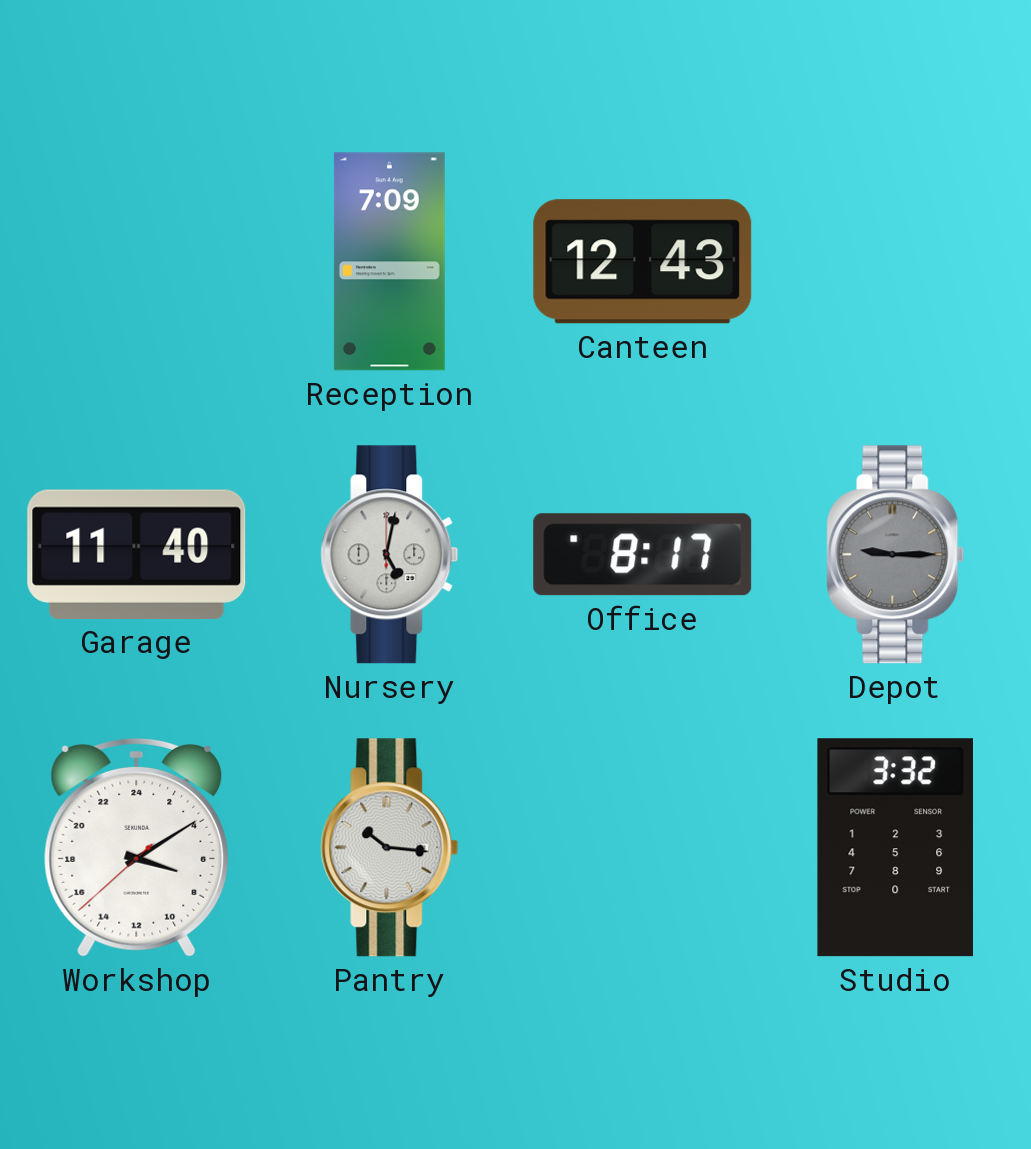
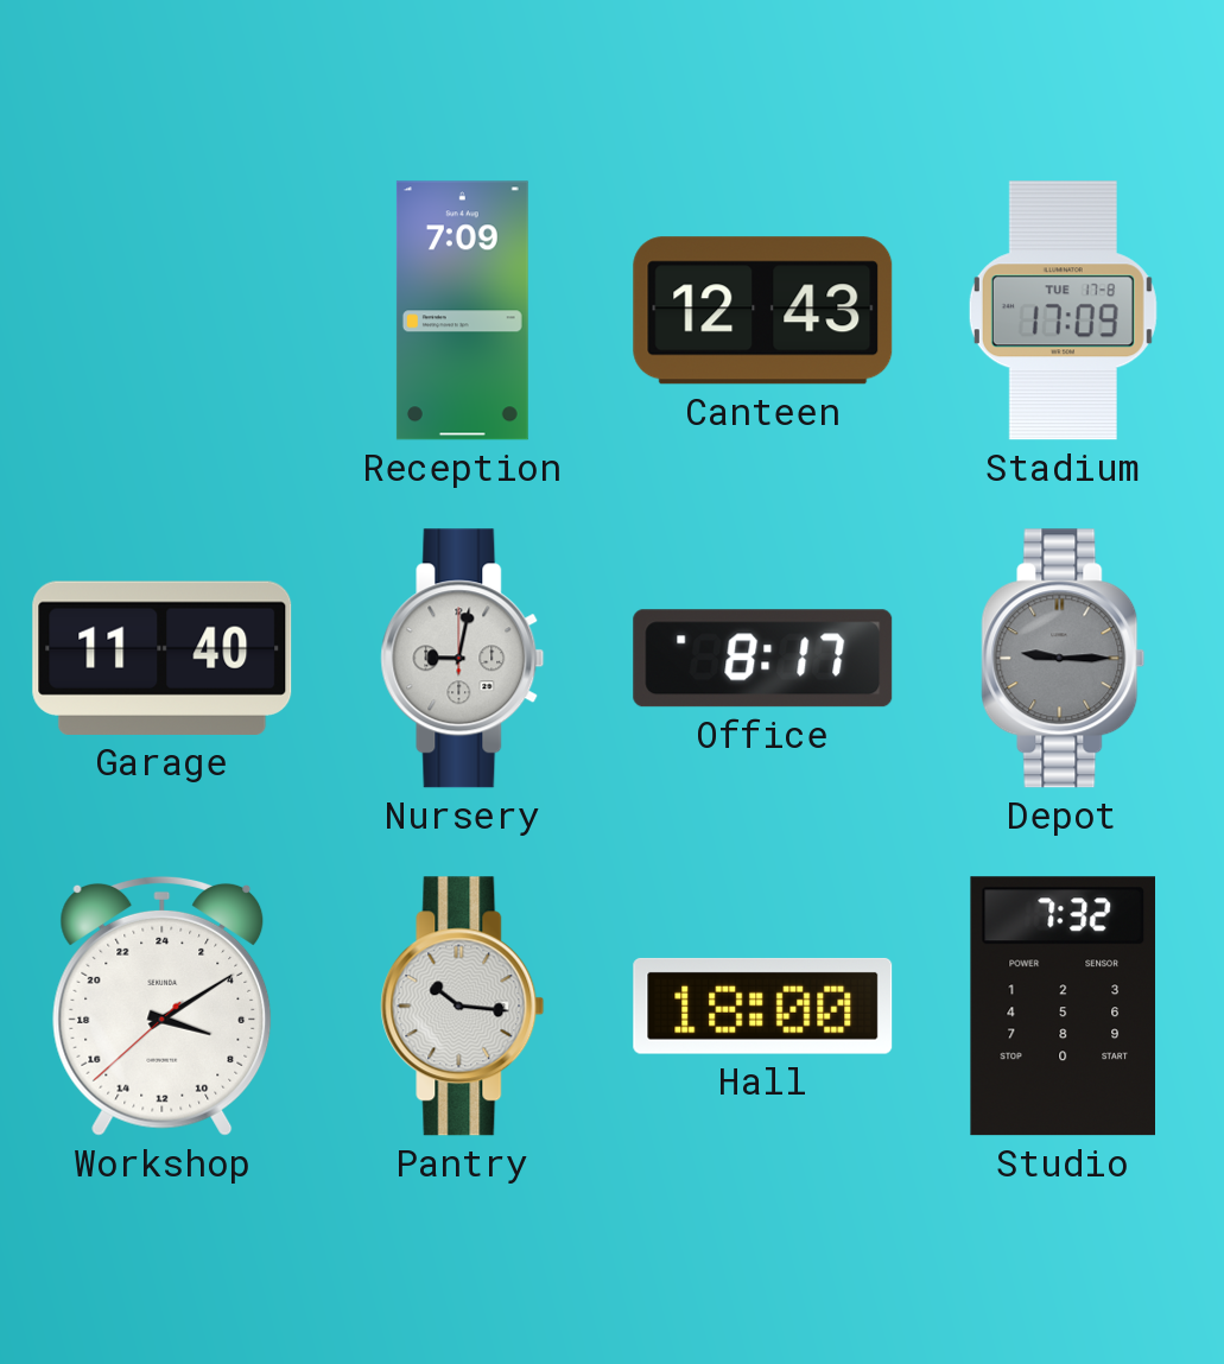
Stadium: none -> 17:09 (1063, 311)
Nursery: 5:02 -> 9:02 (463, 659)
Hall: none -> 18:00 (763, 1005)
Studio: 3:32 -> 7:32 (1063, 1007)
